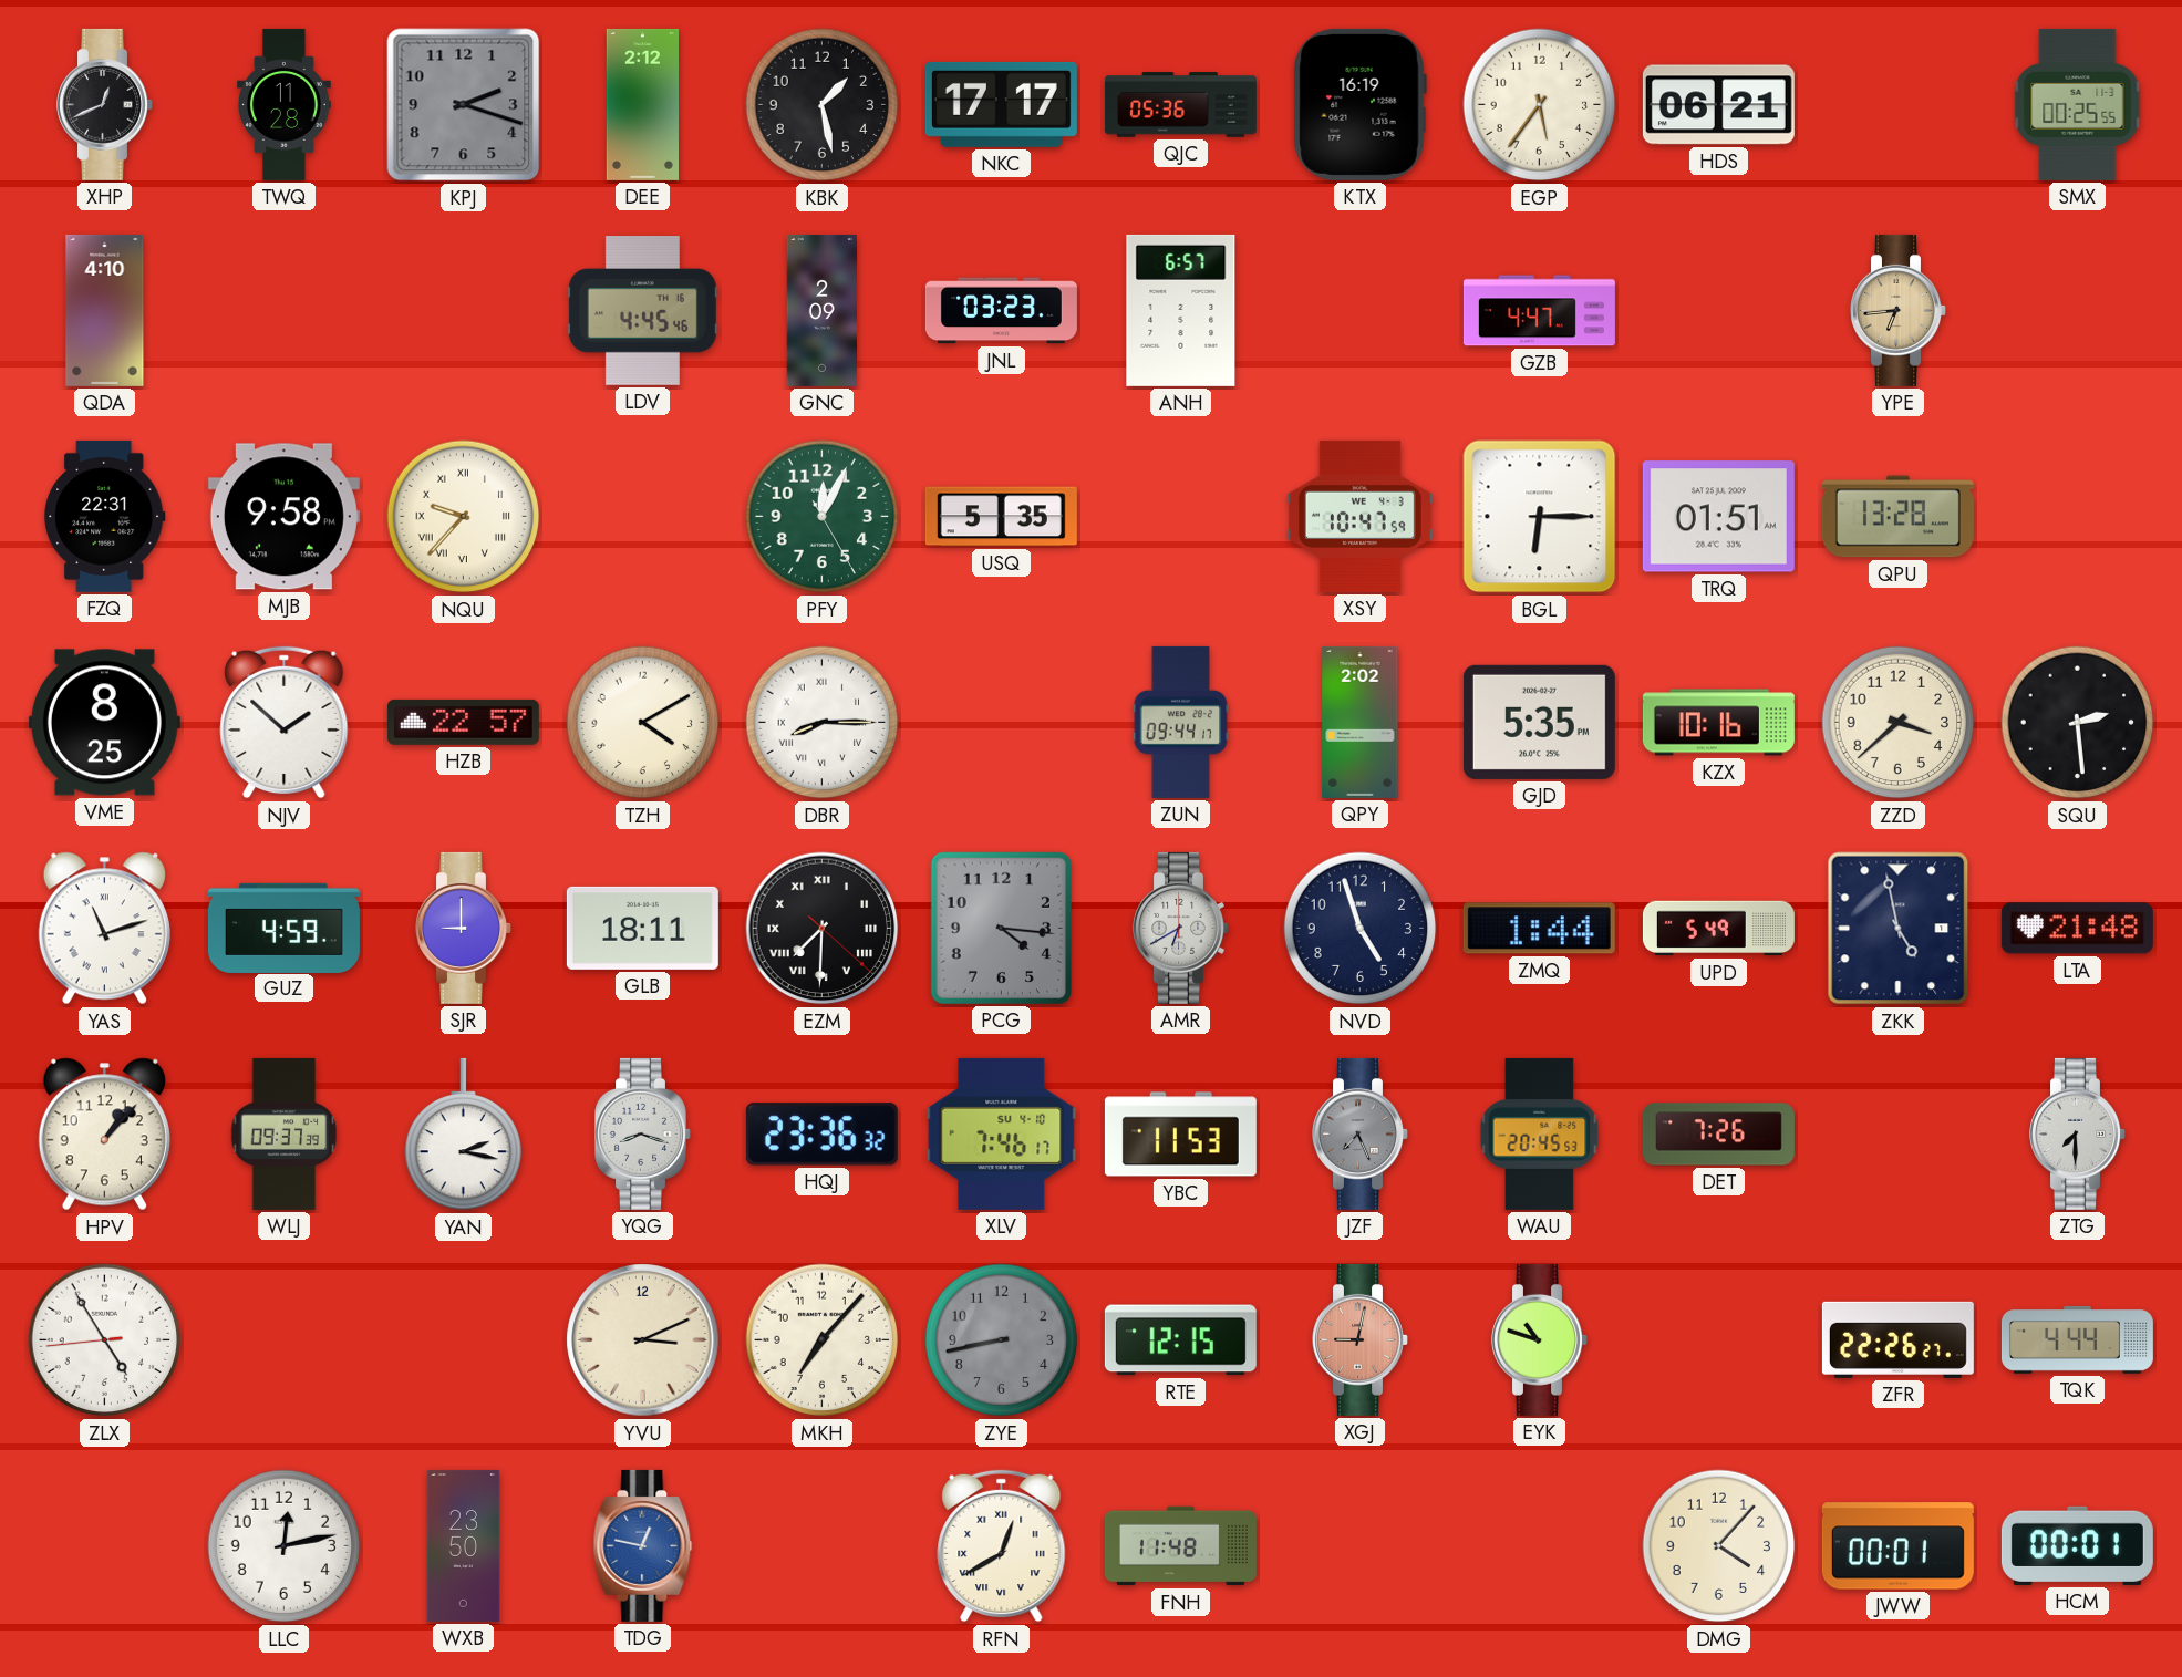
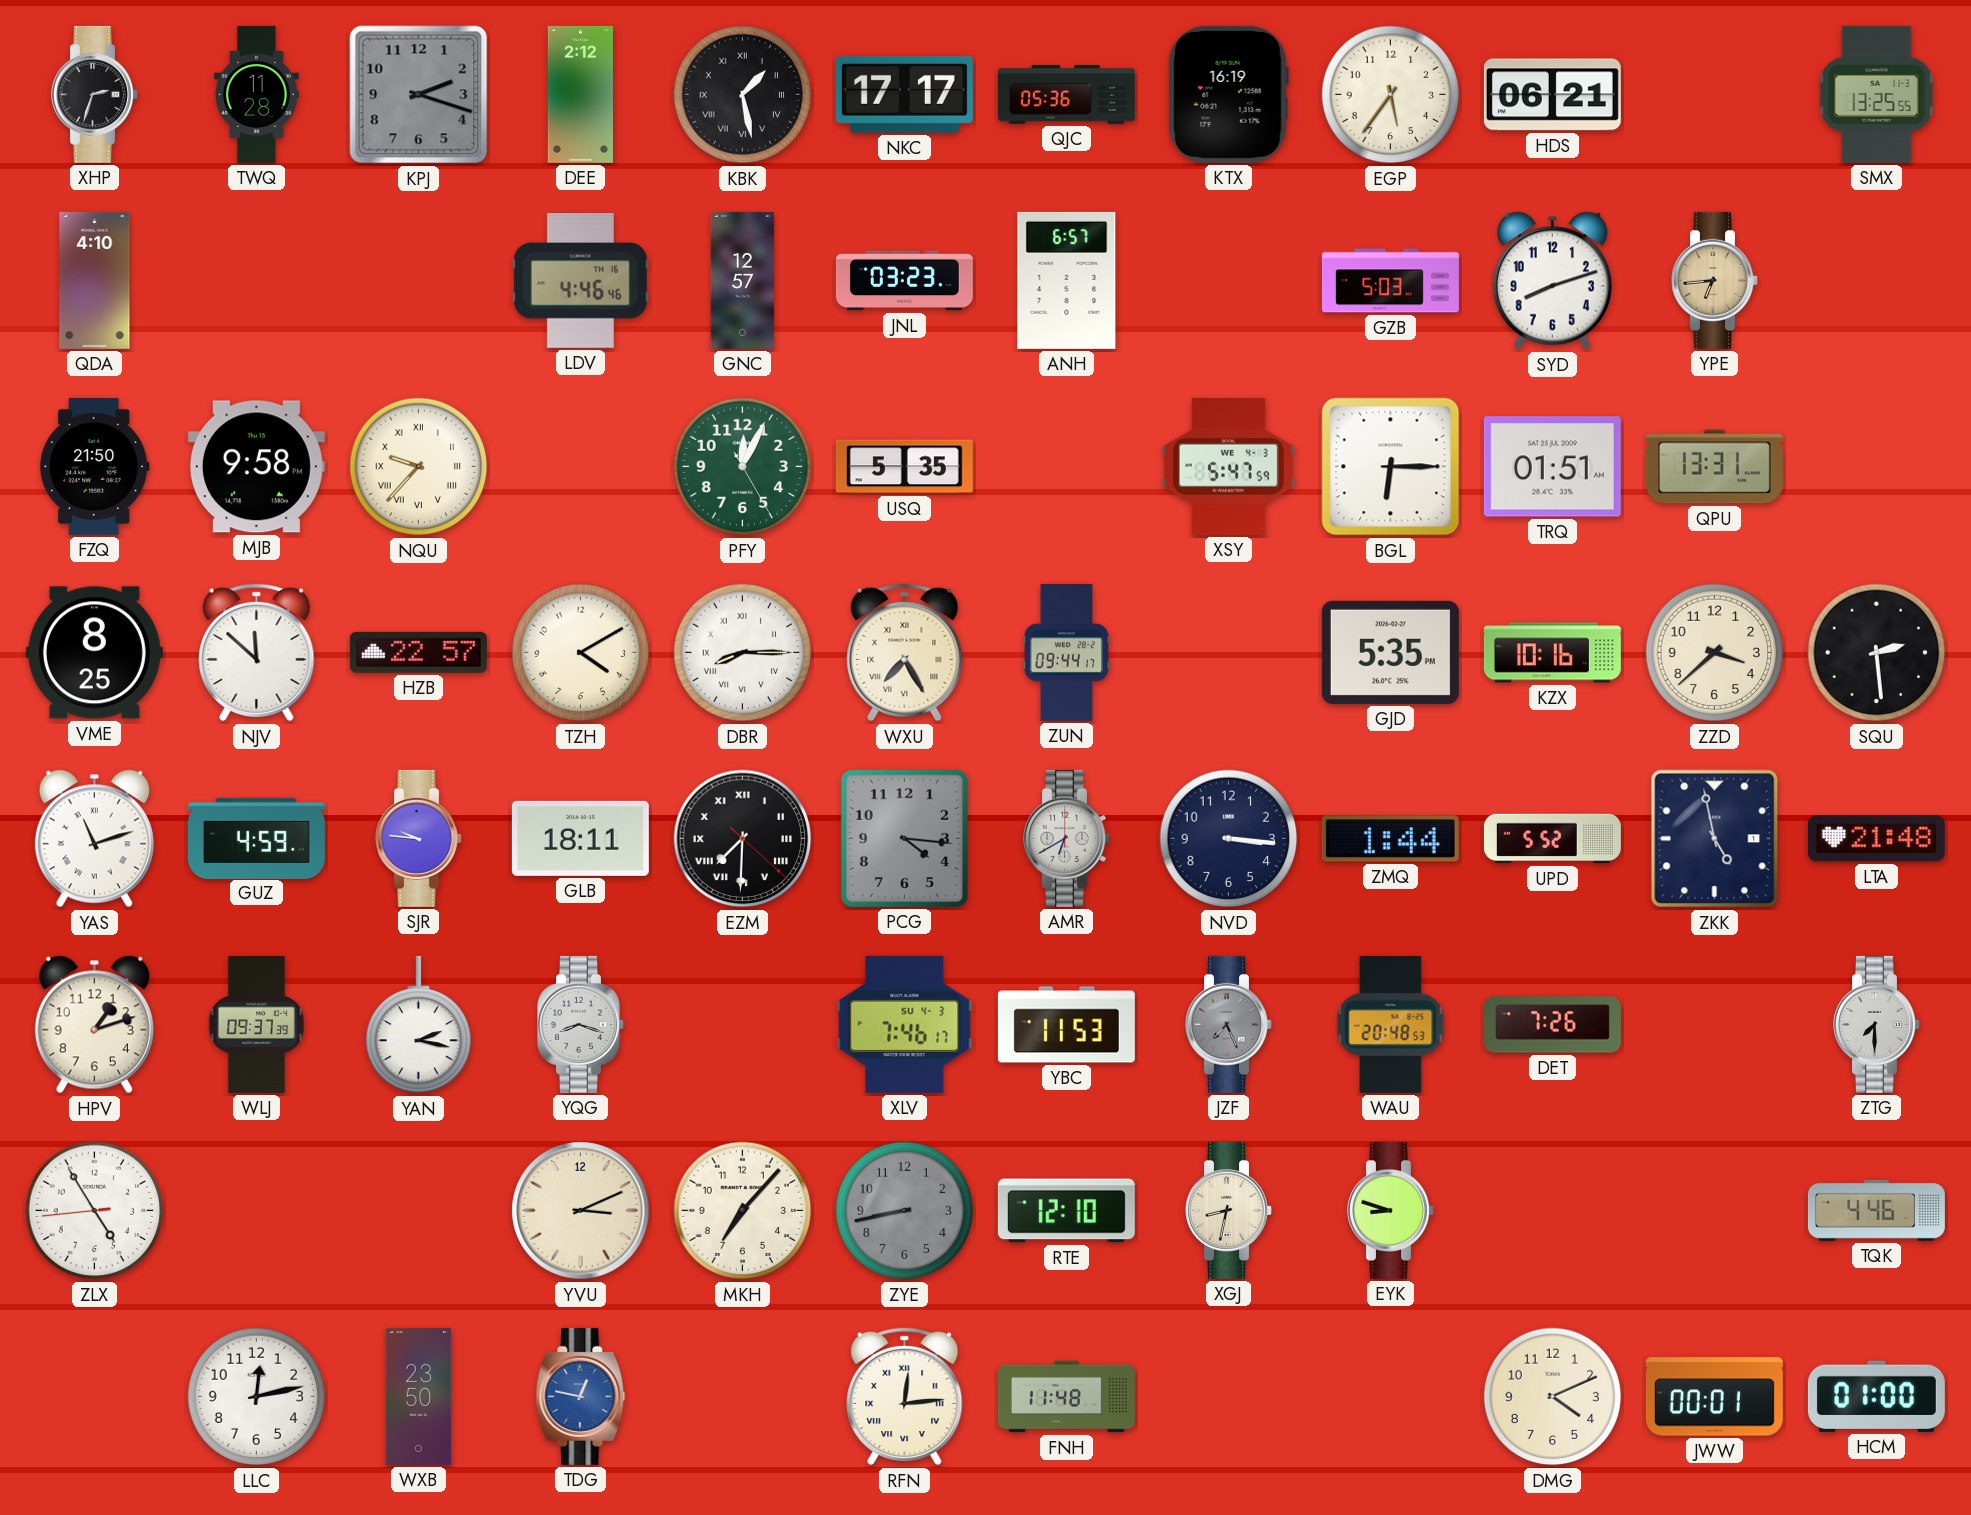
XHP: 12:41 -> 2:33 (95, 94)
KBK numerals: Arabic -> Roman (743, 95)
SMX: 00:25 -> 13:25 (1877, 94)
LDV: 4:45 -> 4:46 (580, 281)
GNC: 2:09 -> 12:57 (742, 280)
GZB: 4:47 -> 5:03 (1390, 281)
SYD: none -> 8:12 (1552, 281)
FZQ: 22:31 -> 21:50 (95, 466)
XSY: 10:47 -> 5:47 (1228, 466)
QPU: 13:28 -> 13:31 (1714, 467)
NJV: 1:52 -> 11:52 (257, 653)
WXU: none -> 7:25 (905, 653)
QPY: 2:02 -> none (1361, 722)
SJR: 9:00 -> 9:46 (419, 838)
NVD: 4:57 -> 3:16 (1229, 839)
UPD: 5:49 -> 5:52 (1552, 839)
HPV: 1:07 -> 1:12 (94, 1025)
HQJ: 23:36 -> none (821, 1135)
XLV date: SU 4-10 -> SU 4-3 (905, 1024)
WAU: 20:45 -> 20:48 (1391, 1024)
RTE: 12:15 -> 12:10 (1066, 1211)
XGJ: 9:02 -> 8:32 (1229, 1210)
XGJ dial: salmon -> cream (1229, 1210)
EYK: 10:48 -> 8:48 (1391, 1210)
ZFR: 22:26 -> none (1897, 1339)
TQK: 4:44 -> 4:46 (1876, 1210)
RFN: 12:40 -> 12:14 (905, 1397)
DMG: 4:07 -> 4:11 (1553, 1397)
HCM: 00:01 -> 01:00 (1876, 1396)
